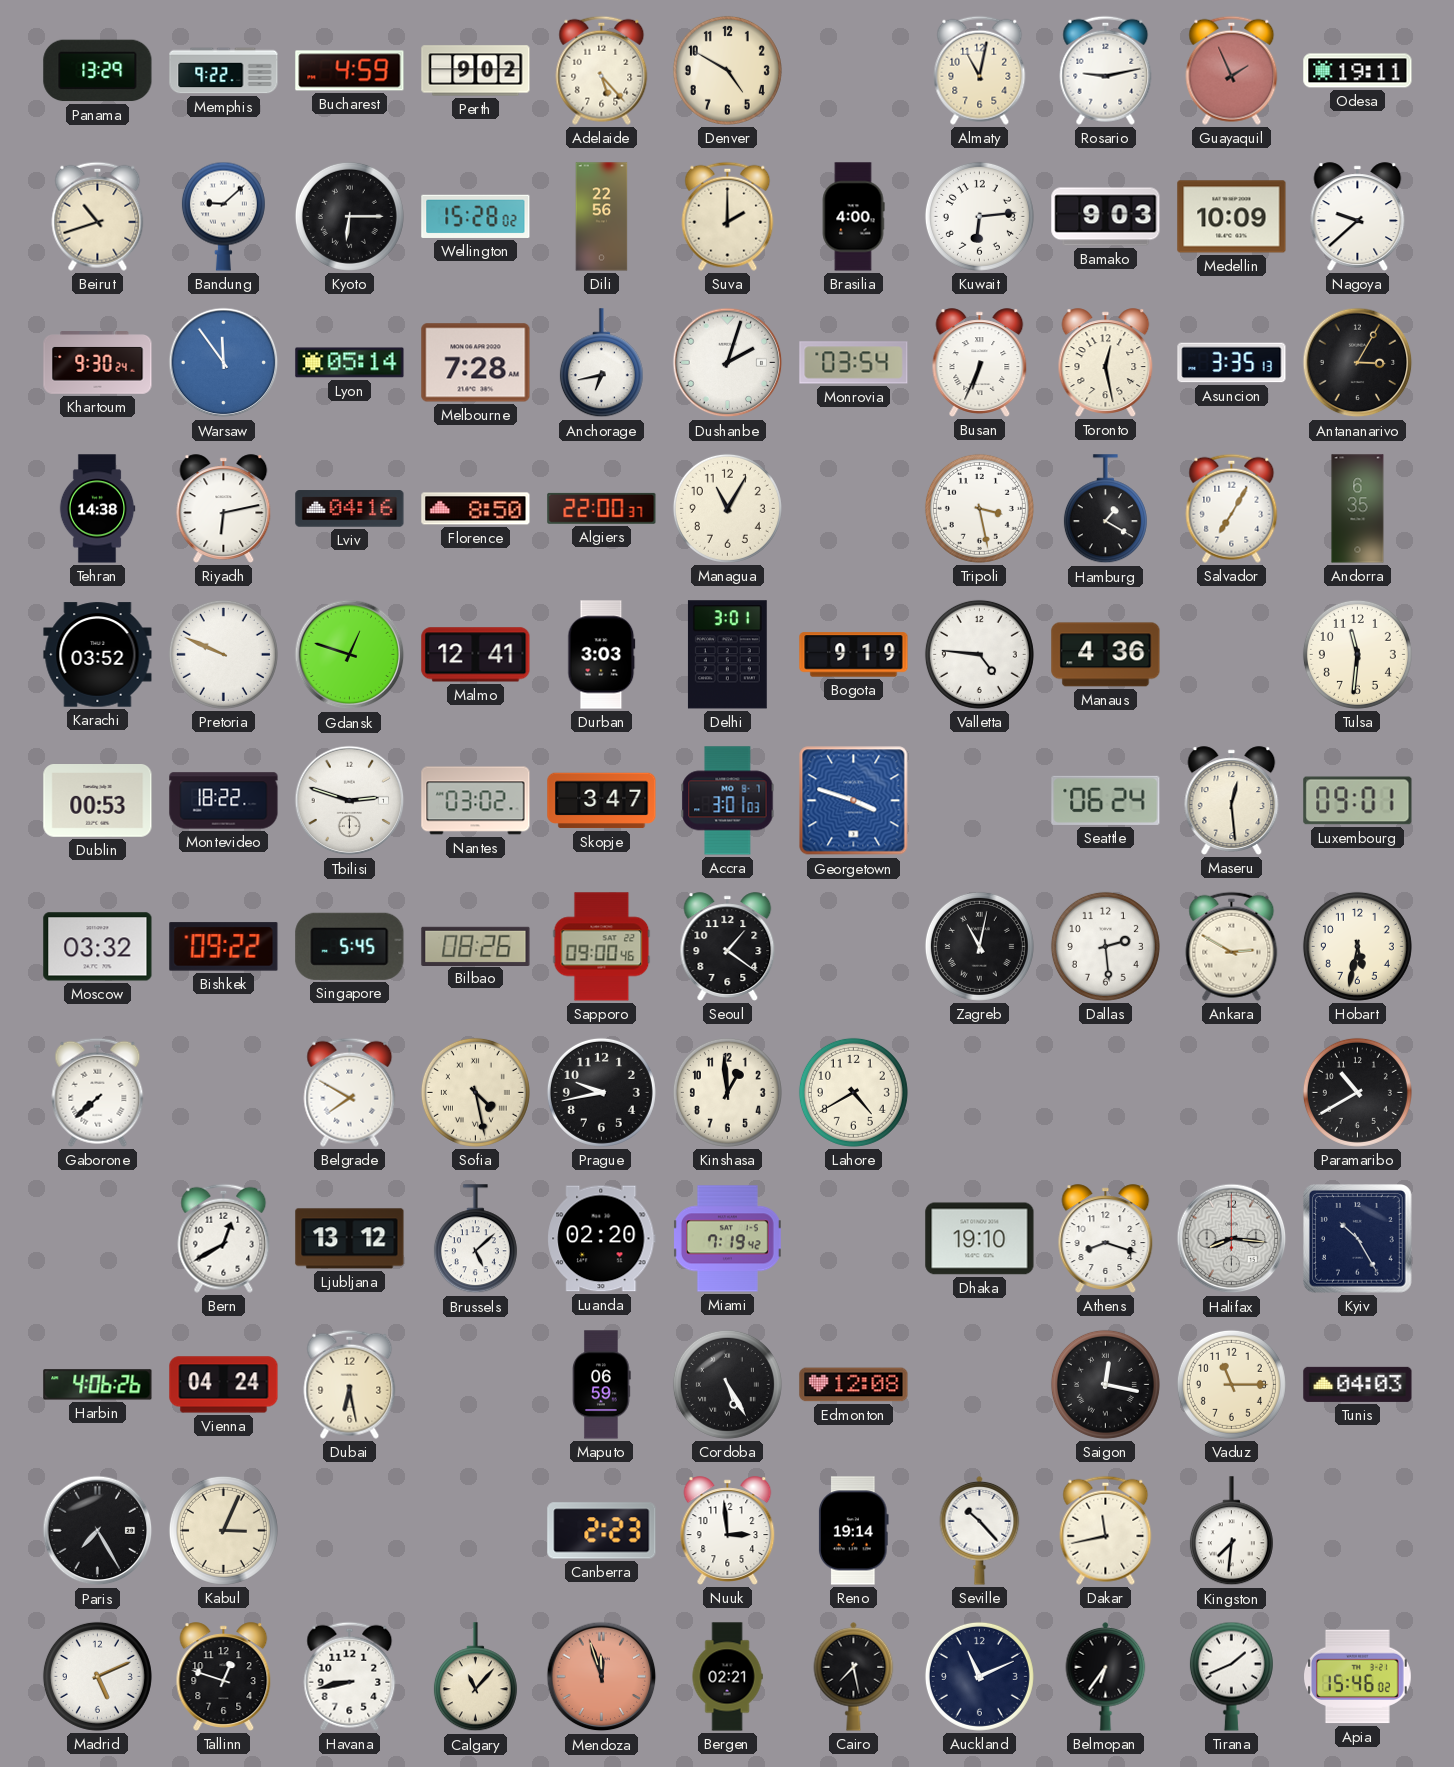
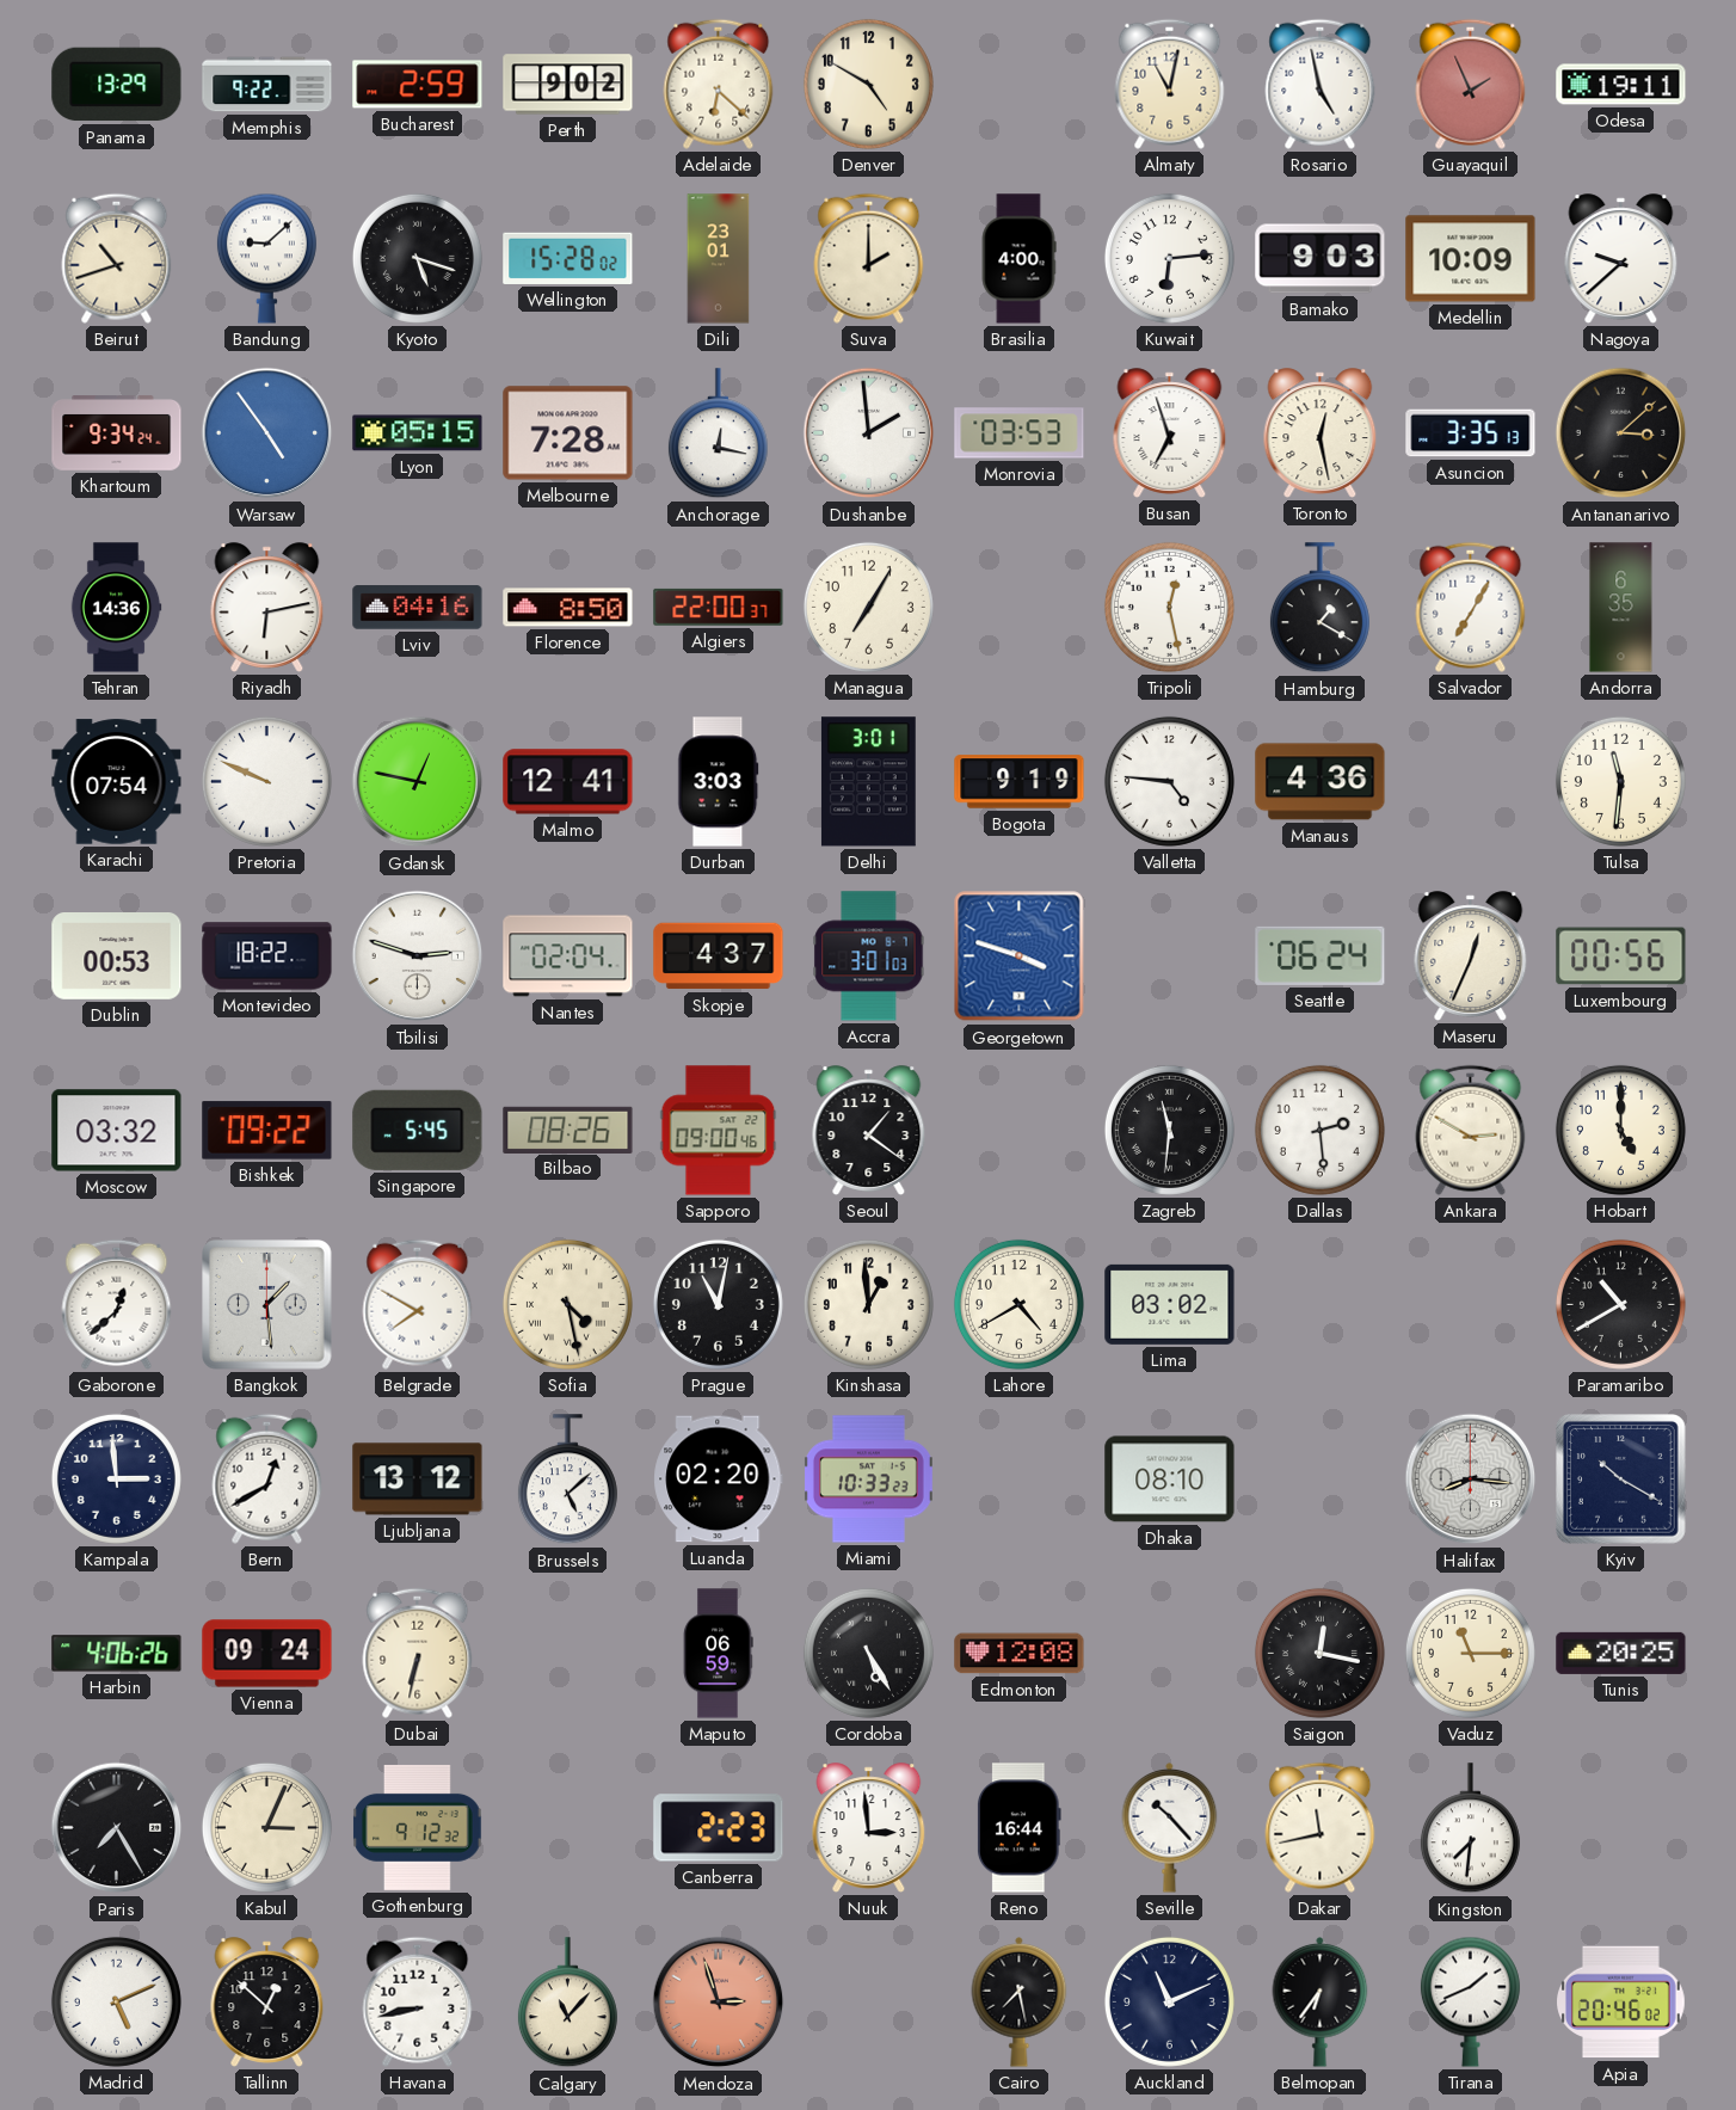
Bucharest: 4:59 -> 2:59 (418, 85)
Adelaide: 5:23 -> 6:22 (719, 84)
Rosario: 9:13 -> 4:58 (1321, 84)
Kyoto: 6:15 -> 5:18 (417, 258)
Dili: 22:56 -> 23:01 (719, 259)
Khartoum: 9:30 -> 9:34 (117, 433)
Warsaw: 11:54 -> 4:54 (267, 433)
Lyon: 05:14 -> 05:15 (418, 433)
Anchorage: 6:43 -> 12:17 (718, 433)
Dushanbe: 2:03 -> 1:59 (869, 433)
Monrovia: 03:54 -> 03:53 (1020, 433)
Busan: 6:34 -> 6:57 (1170, 433)
Antananarivo: 3:05 -> 3:08 (1621, 433)
Tehran: 14:38 -> 14:36 (116, 608)
Managua: 11:05 -> 7:05 (868, 607)
Tripoli: 3:28 -> 12:28 (1169, 607)
Karachi: 03:52 -> 07:54 (117, 782)
Gdansk: 12:48 -> 12:47 (418, 782)
Nantes: 03:02 -> 02:04 (568, 956)
Skopje: 3:47 -> 4:37 (719, 956)
Maseru: 12:29 -> 12:34 (1471, 956)
Luxembourg: 09:01 -> 00:56 (1621, 956)
Zagreb: 11:02 -> 11:31 (1169, 1130)
Hobart: 5:32 -> 5:00 (1620, 1130)
Gaborone: 7:38 -> 12:38 (117, 1304)
Bangkok: none -> 1:29 (267, 1305)
Prague: 9:43 -> 11:02 (718, 1304)
Lima: none -> 03:02 (1170, 1304)
Kampala: none -> 2:59 (116, 1478)
Miami: 7:19 -> 10:33 (868, 1480)
Dhaka: 19:10 -> 08:10 (1170, 1480)
Athens: 8:18 -> none (1106, 1239)
Kyiv: 10:25 -> 10:20 (1621, 1480)
Vienna: 04:24 -> 09:24 (267, 1654)
Dubai: 6:28 -> 6:32 (418, 1653)
Tunis: 04:03 -> 20:25 (1621, 1653)
Gothenburg: none -> 9:12 (418, 1827)
Reno: 19:14 -> 16:44 (1018, 1828)
Tallinn: 12:48 -> 12:52 (267, 2003)
Mendoza: 11:57 -> 2:57 (719, 2003)
Bergen: 02:21 -> none (727, 1677)
Apia: 15:46 -> 20:46 (1621, 2003)
